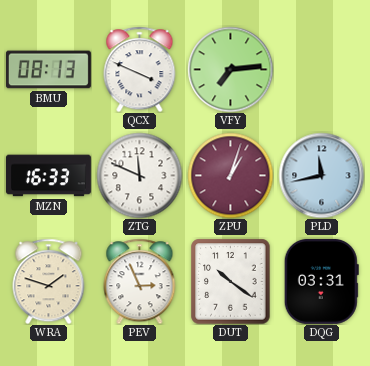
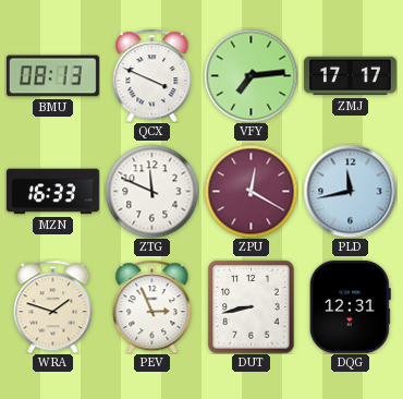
ZMJ: none -> 17:17 (350, 76)
ZPU: 1:03 -> 12:20 (251, 191)
DUT: 10:21 -> 8:43 (252, 306)
DQG: 03:31 -> 12:31 (350, 306)
